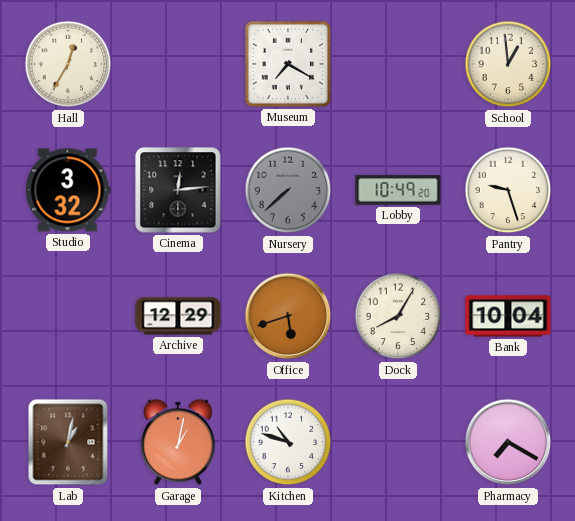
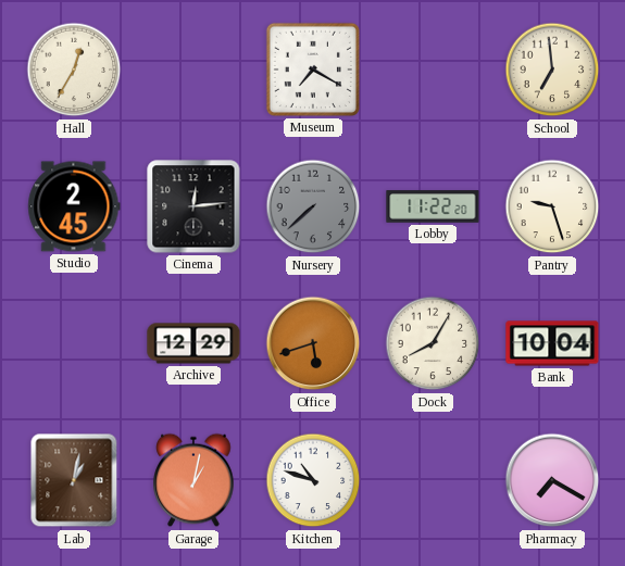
School: 12:59 -> 6:59 (552, 70)
Studio: 3:32 -> 2:45 (74, 206)
Lobby: 10:49 -> 11:22 (433, 206)
